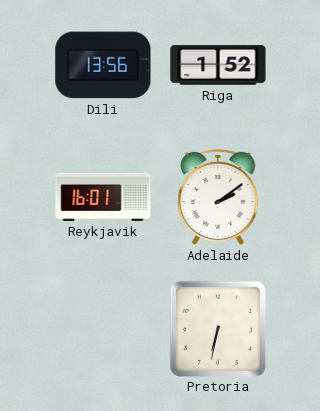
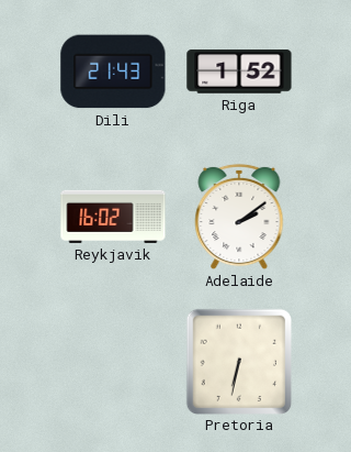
Dili: 13:56 -> 21:43 (113, 71)
Reykjavik: 16:01 -> 16:02 (113, 217)
